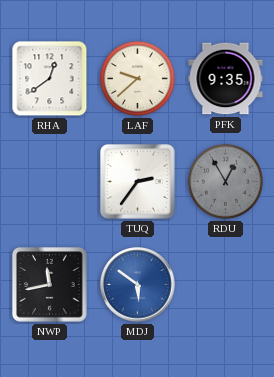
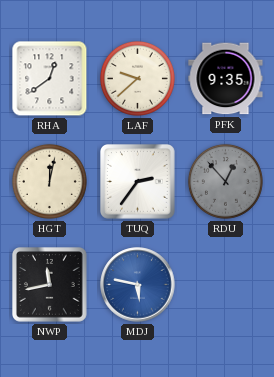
HGT: none -> 12:02 (49, 181)
RDU: 12:55 -> 12:53 (225, 181)
MDJ: 5:51 -> 5:47 (138, 285)
